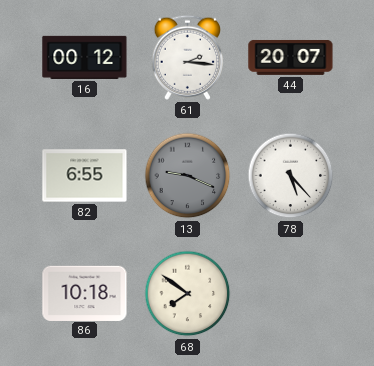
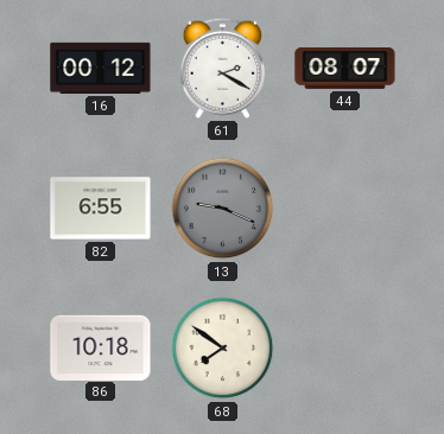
61: 2:16 -> 2:20 (222, 68)
44: 20:07 -> 08:07 (345, 68)
78: 5:23 -> none (291, 176)
